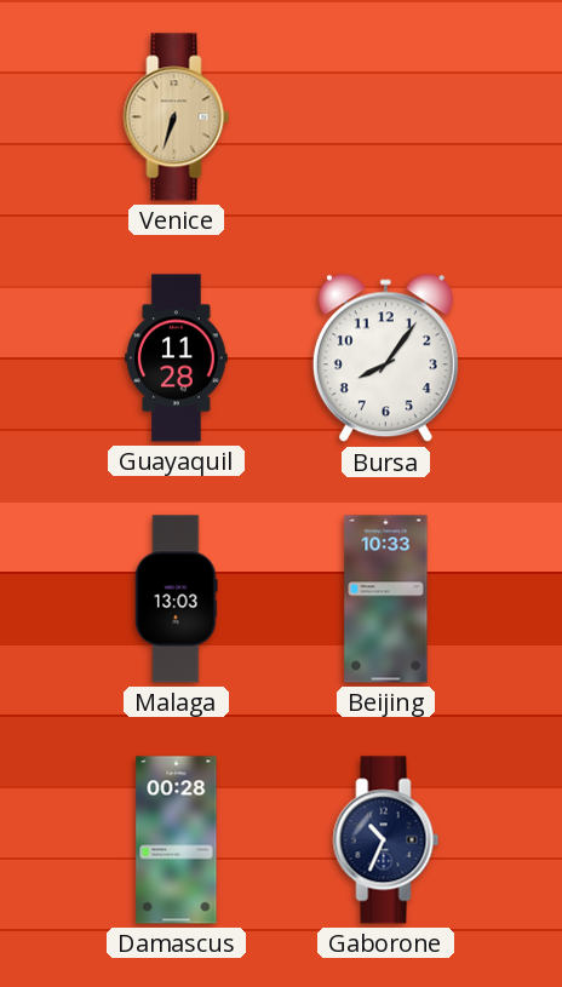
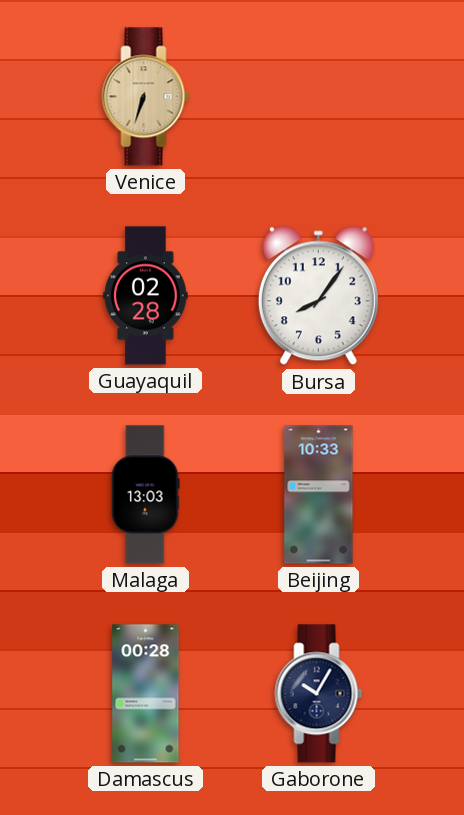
Guayaquil: 11:28 -> 02:28 (146, 296)
Gaborone: 10:34 -> 10:05 (319, 694)
